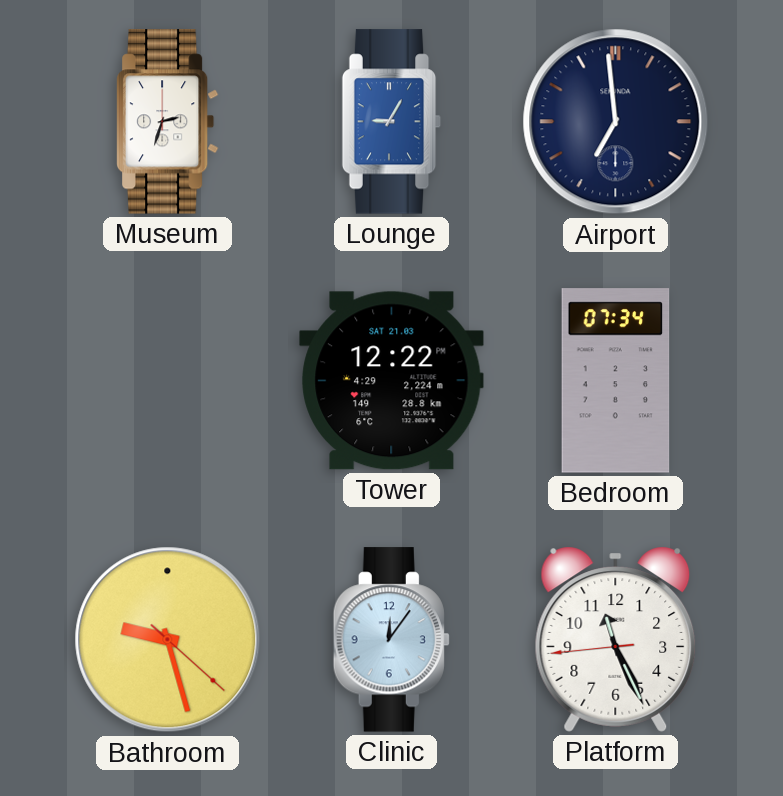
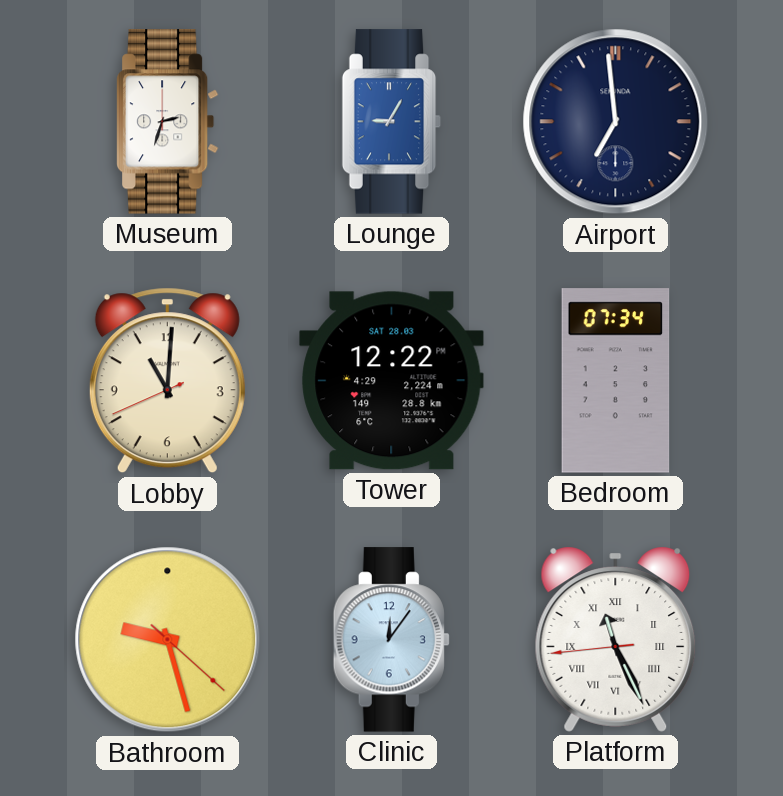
Lobby: none -> 11:00 (167, 381)
Tower date: SAT 21.03 -> SAT 28.03 (392, 381)
Platform numerals: Arabic -> Roman (616, 639)
